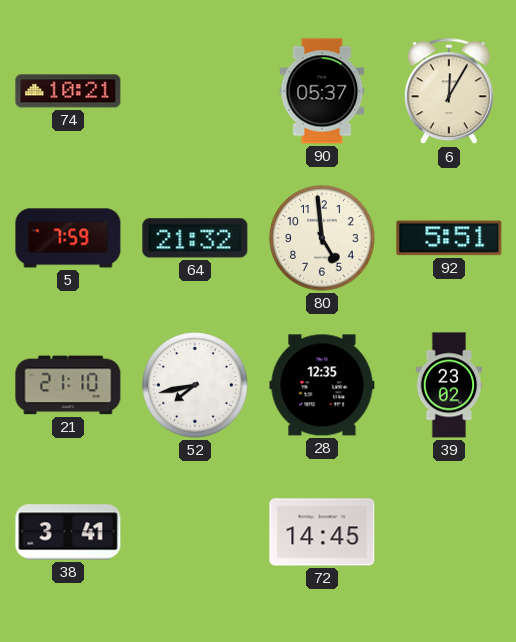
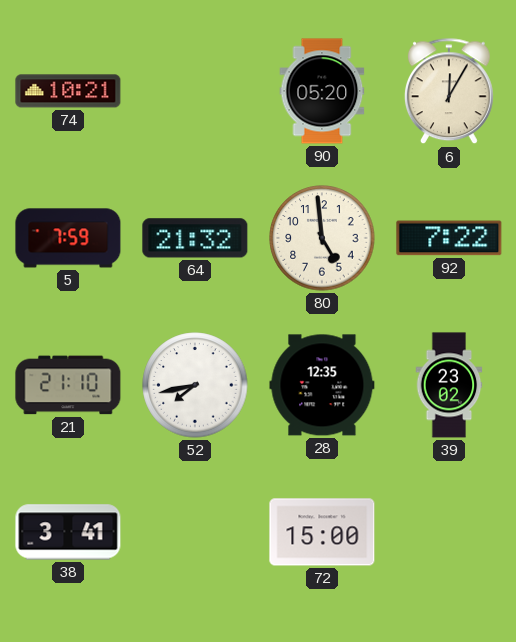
90: 05:37 -> 05:20 (322, 91)
92: 5:51 -> 7:22 (449, 238)
72: 14:45 -> 15:00 (322, 532)
